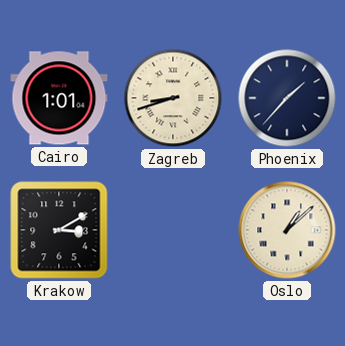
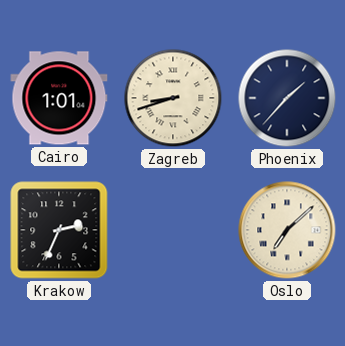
Krakow: 3:10 -> 2:34 (59, 230)
Oslo: 1:08 -> 7:08 (287, 230)
